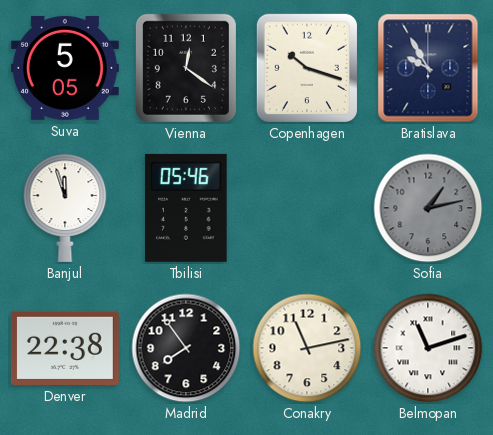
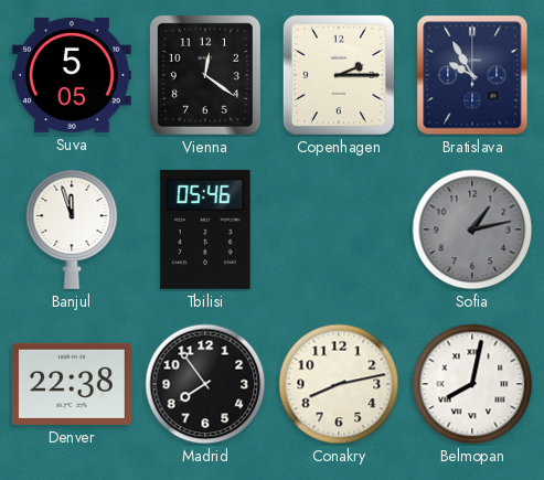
Copenhagen: 10:18 -> 2:15 (339, 75)
Conakry: 11:13 -> 8:13 (339, 384)
Belmopan: 11:12 -> 8:02 (472, 384)
